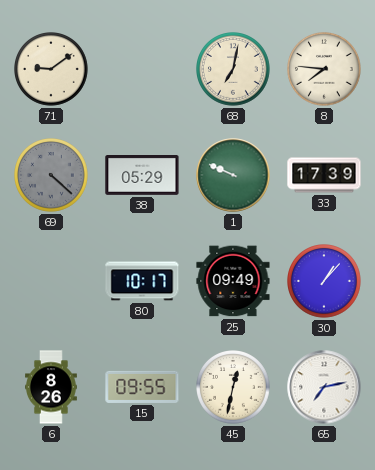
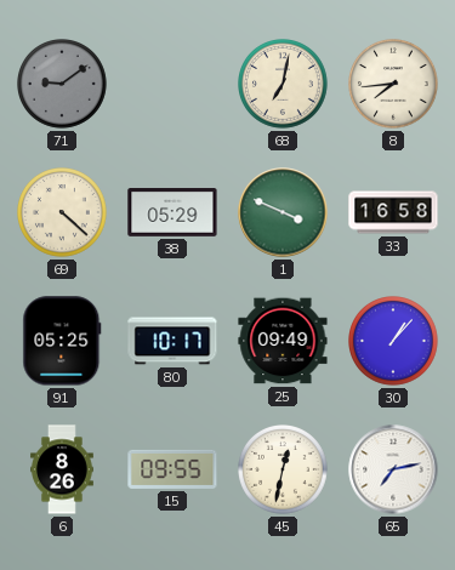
71 dial: cream -> grey (63, 85)
8: 7:46 -> 7:44 (394, 85)
69 dial: grey -> cream (63, 213)
1: 9:49 -> 3:49 (283, 212)
33: 17:39 -> 16:58 (393, 212)
91: none -> 05:25 (62, 341)
